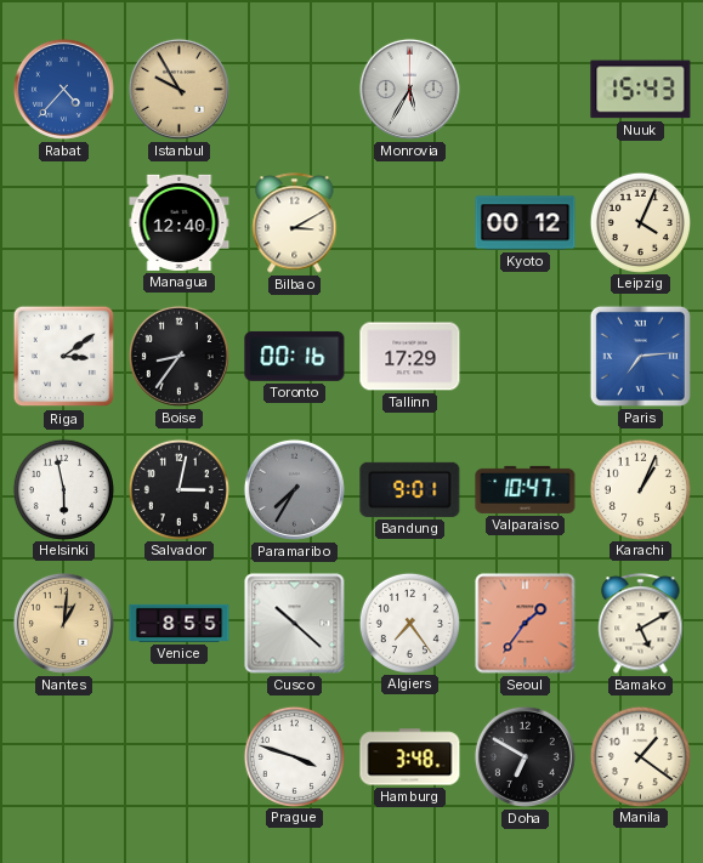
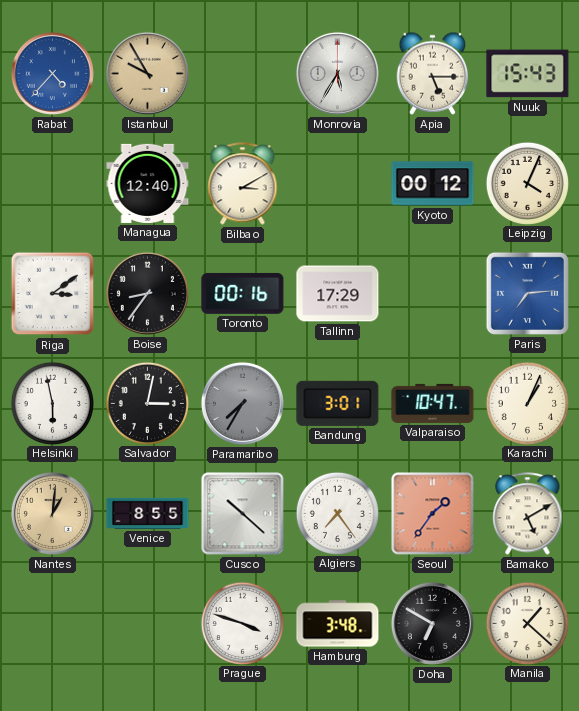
Apia: none -> 5:15 (433, 73)
Bandung: 9:01 -> 3:01 (338, 403)
Manila: 1:21 -> 1:22 (527, 623)
